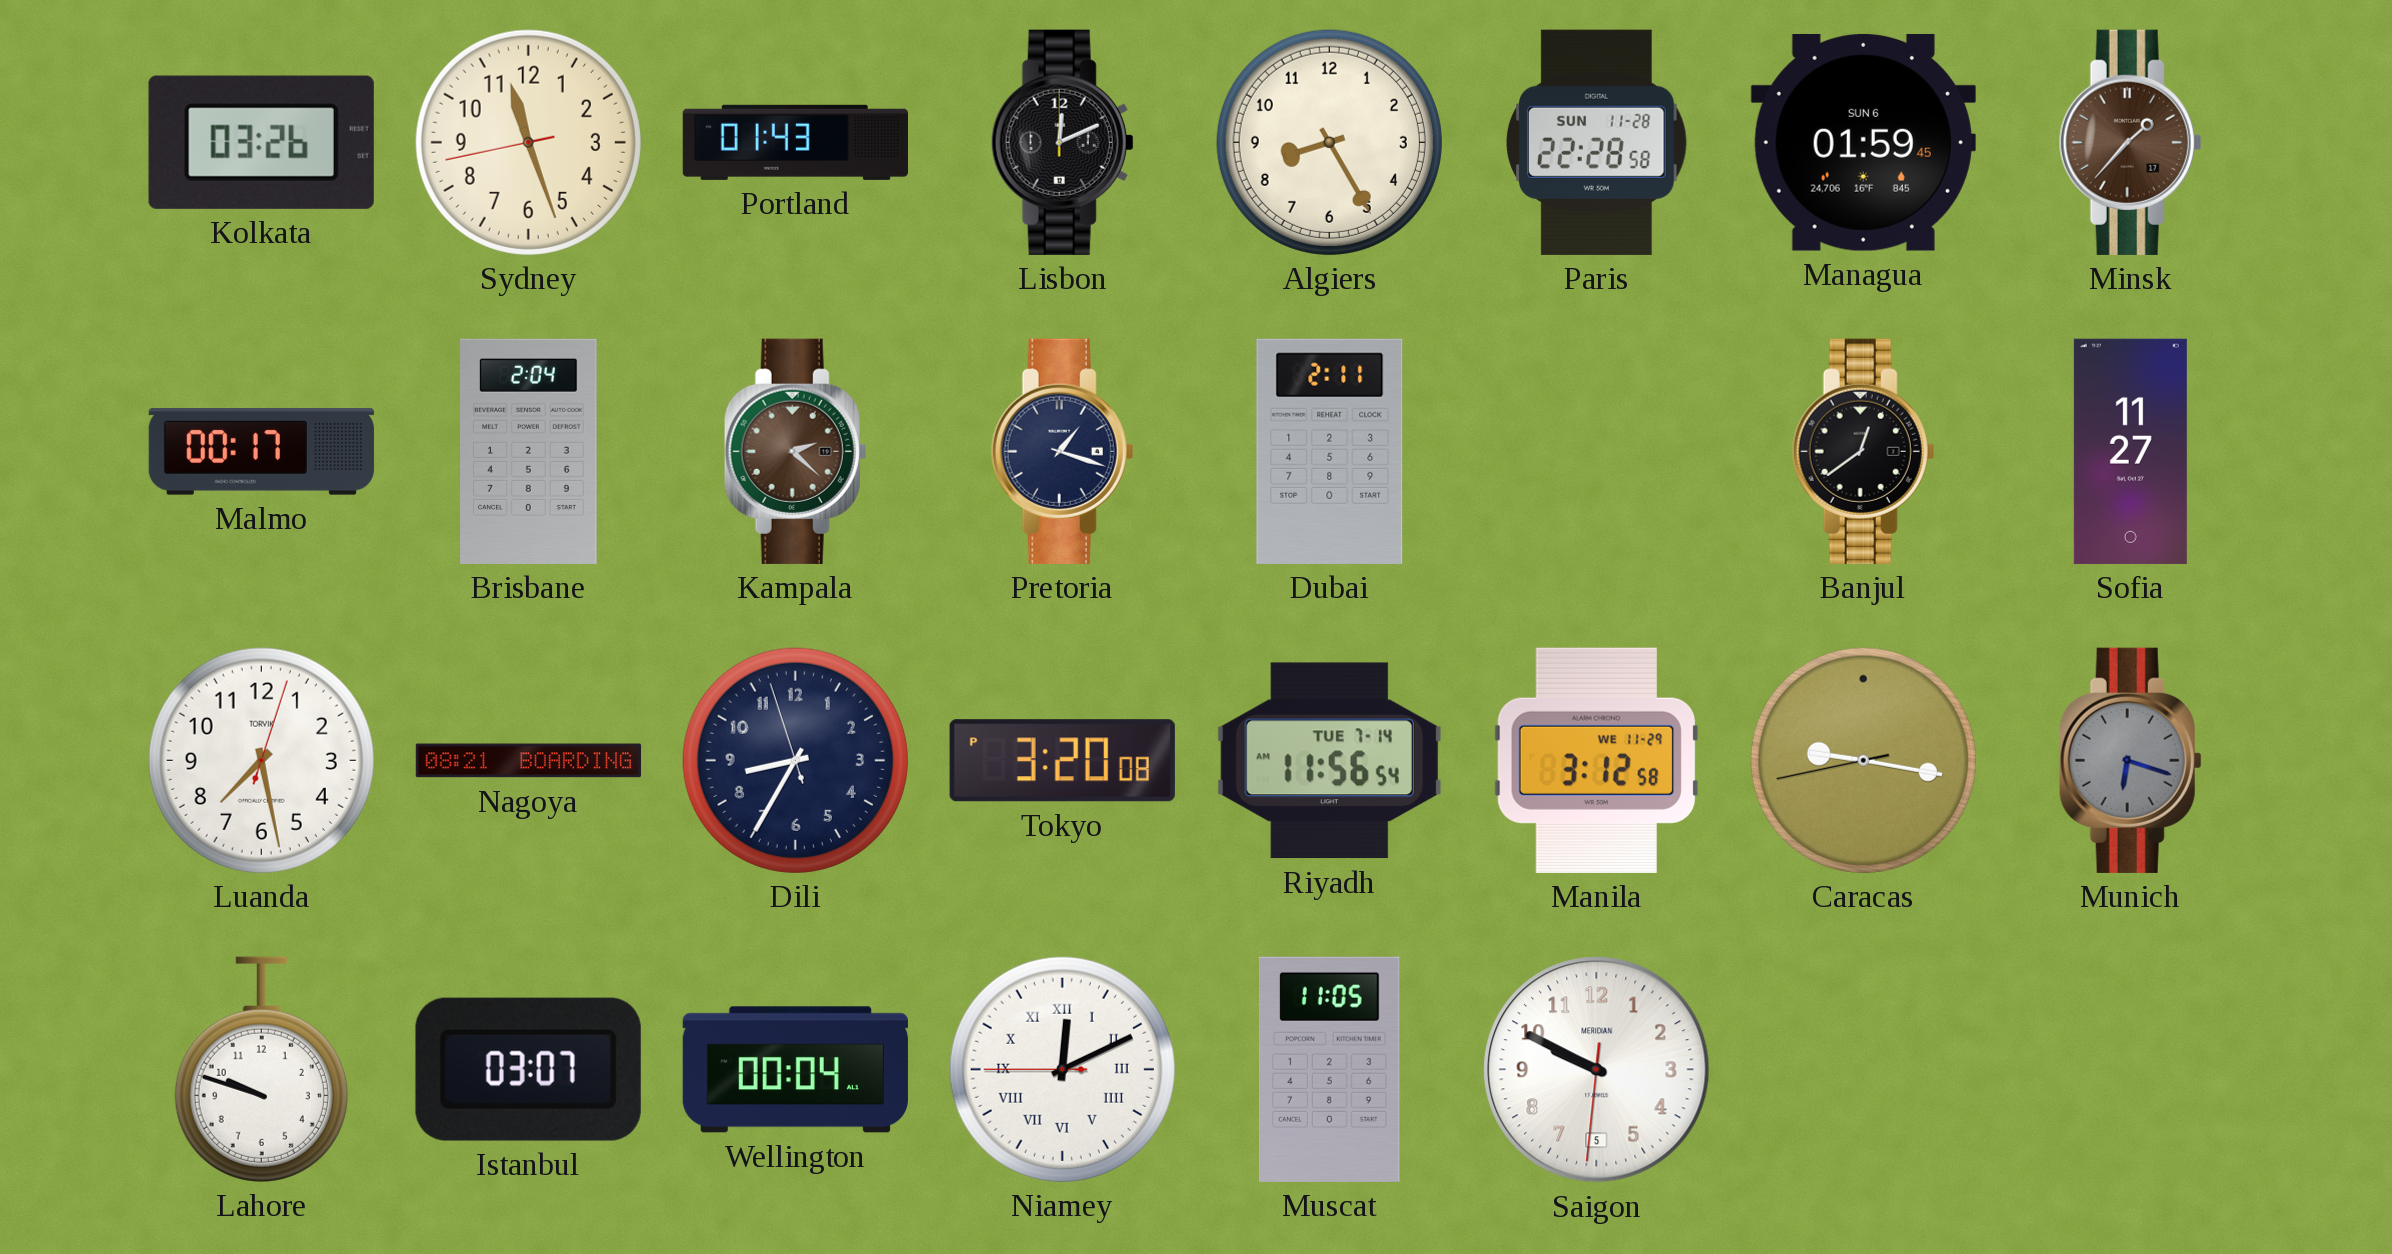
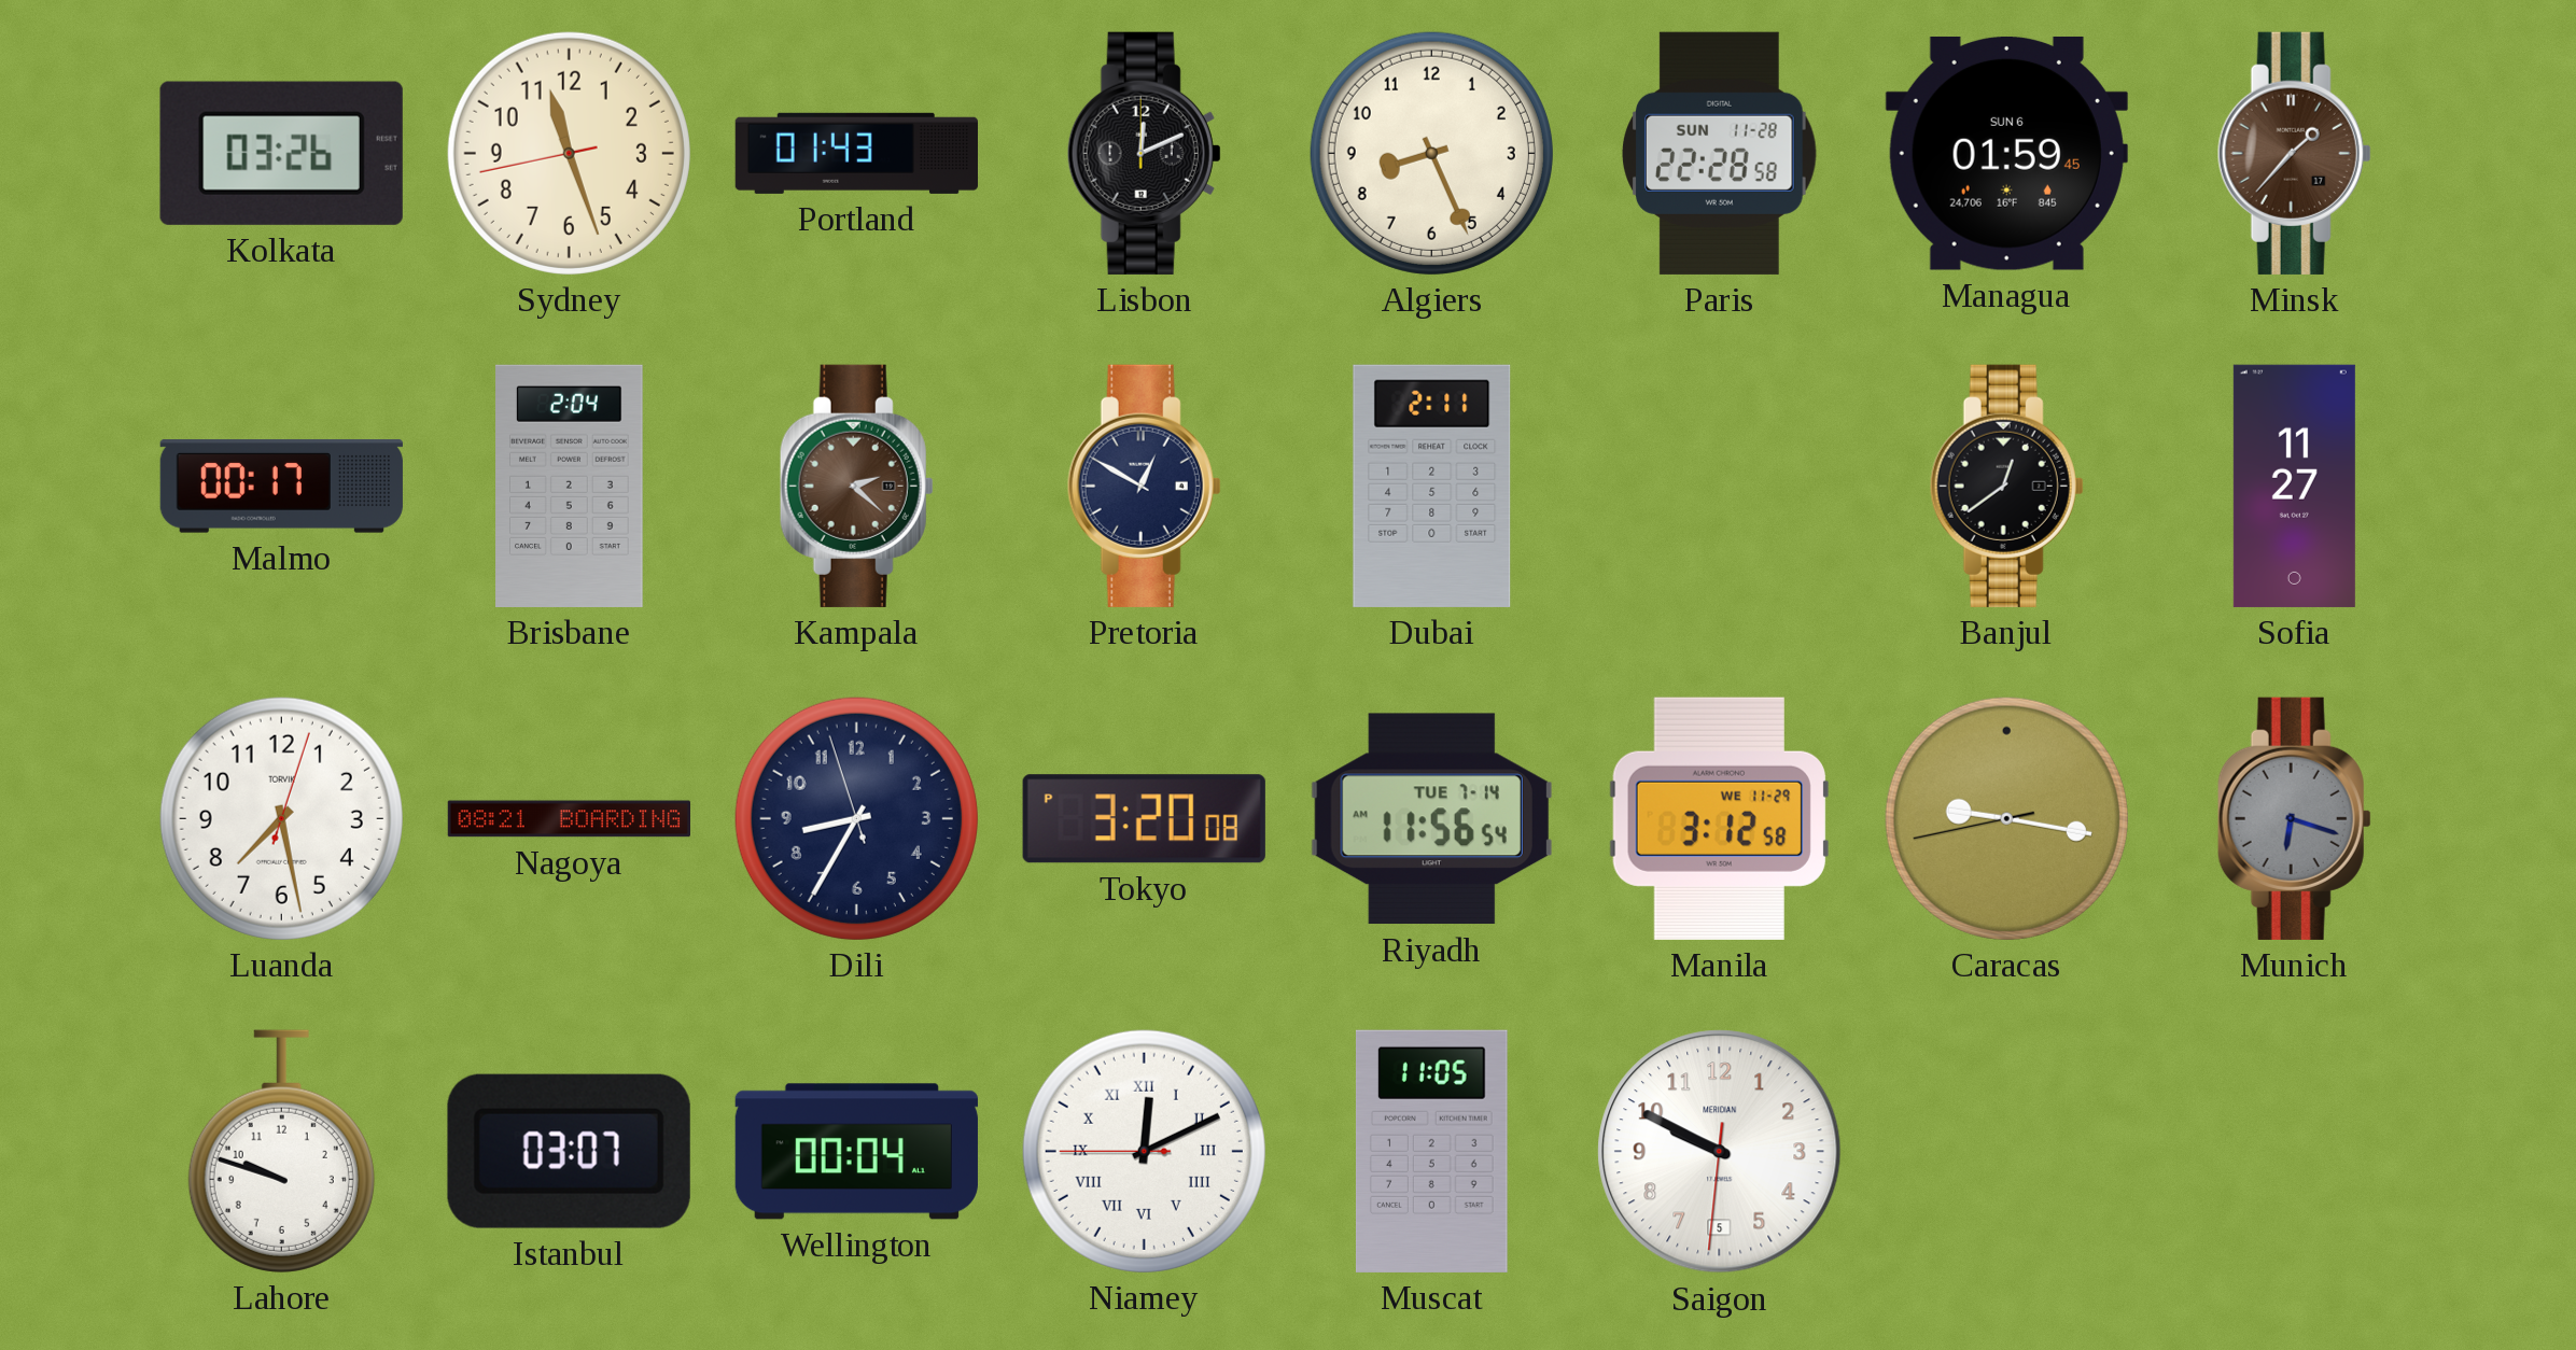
Algiers: 8:25 -> 8:26 (1431, 153)
Pretoria: 1:18 -> 12:50 (1144, 486)
